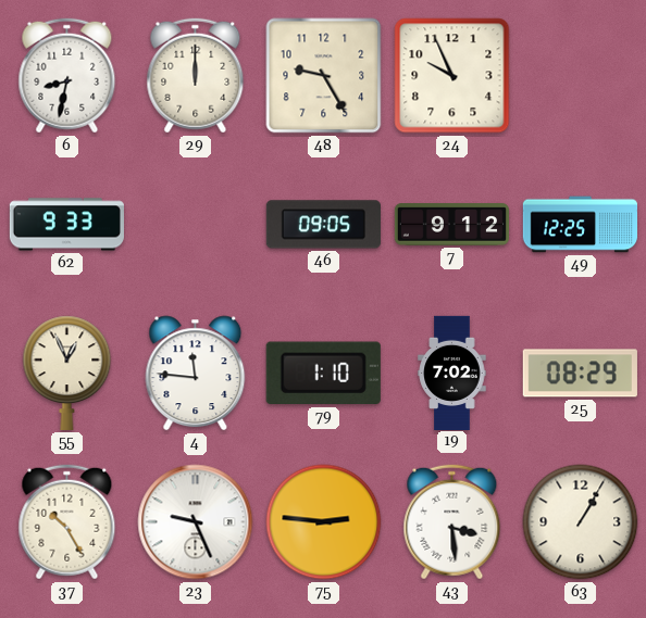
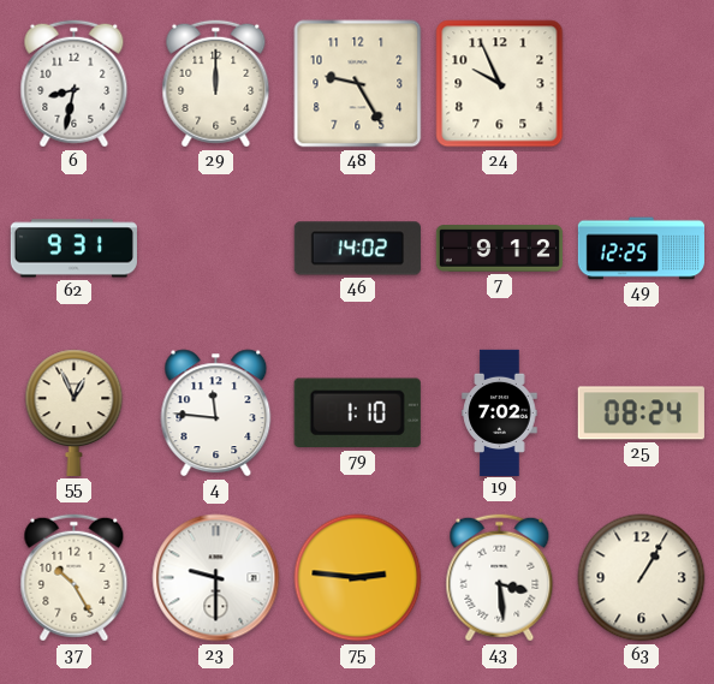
62: 9:33 -> 9:31 (73, 249)
46: 09:05 -> 14:02 (357, 249)
25: 08:29 -> 08:24 (641, 414)
23: 9:26 -> 9:30 (216, 578)
